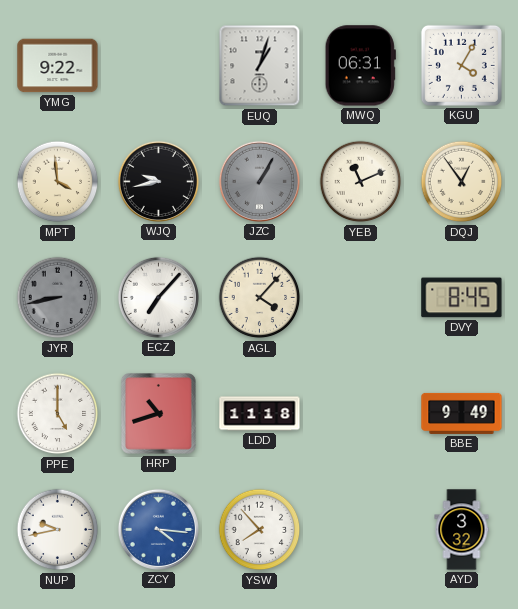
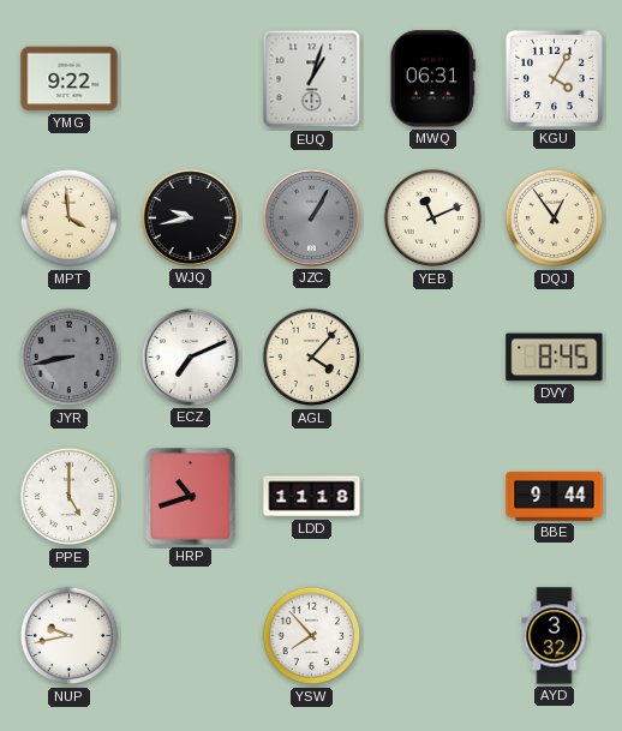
ECZ: 7:07 -> 7:11 (190, 356)
BBE: 9:49 -> 9:44 (555, 496)
ZCY: 4:16 -> none (158, 529)
